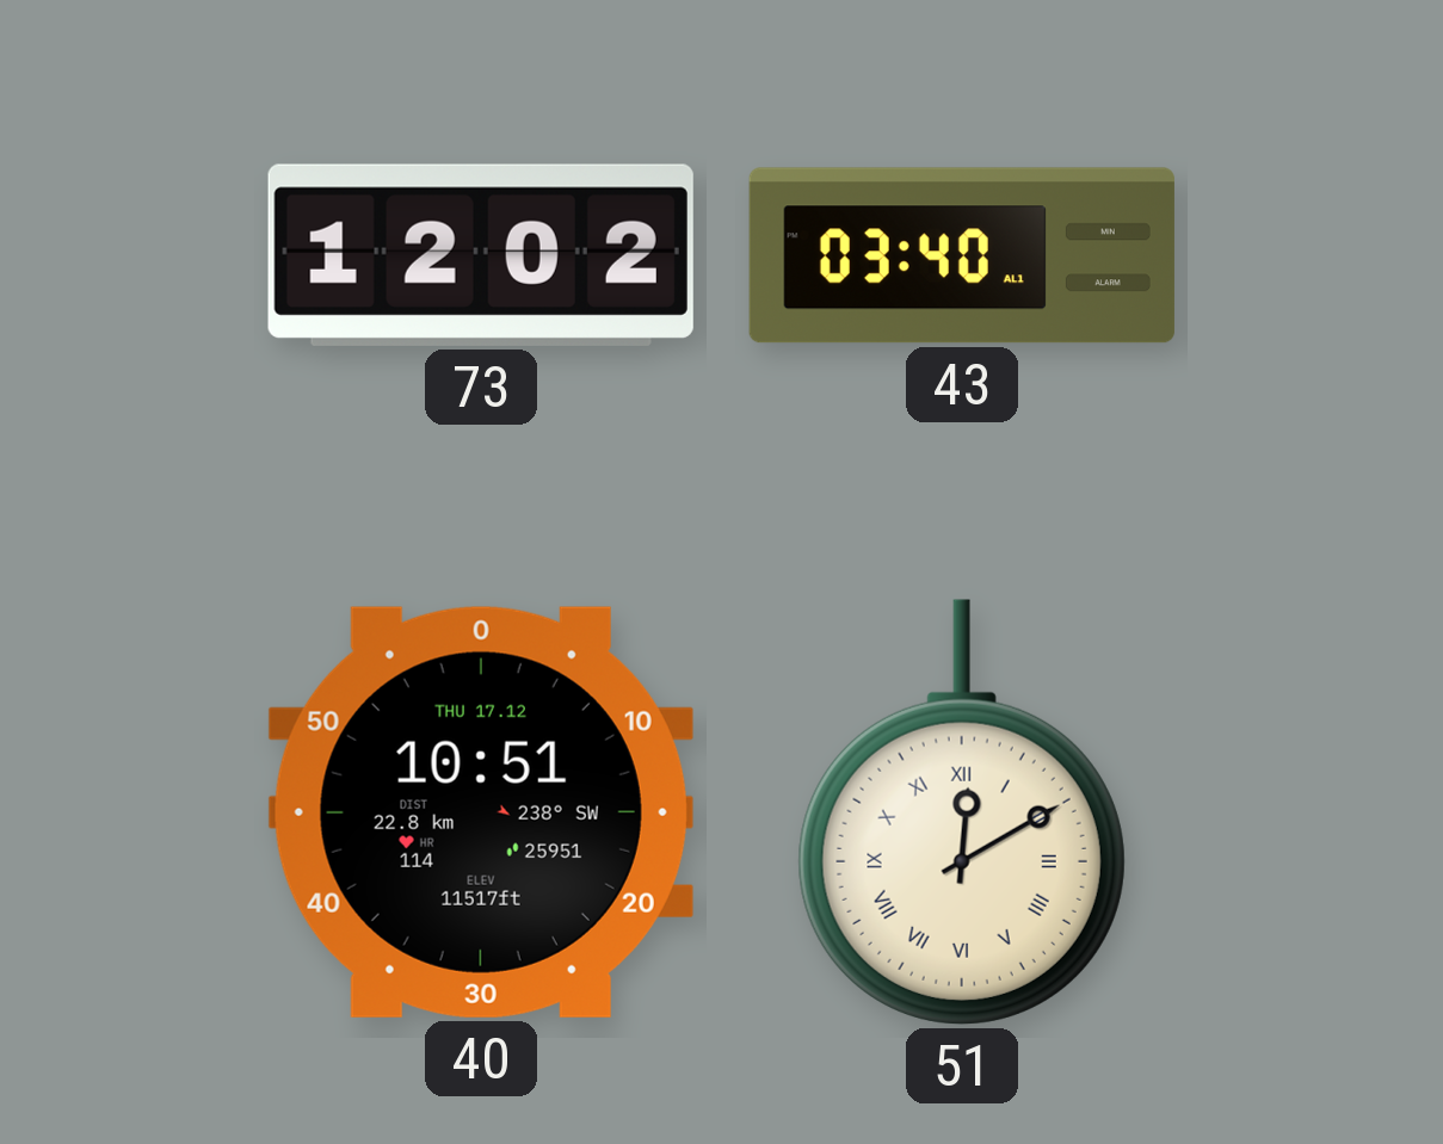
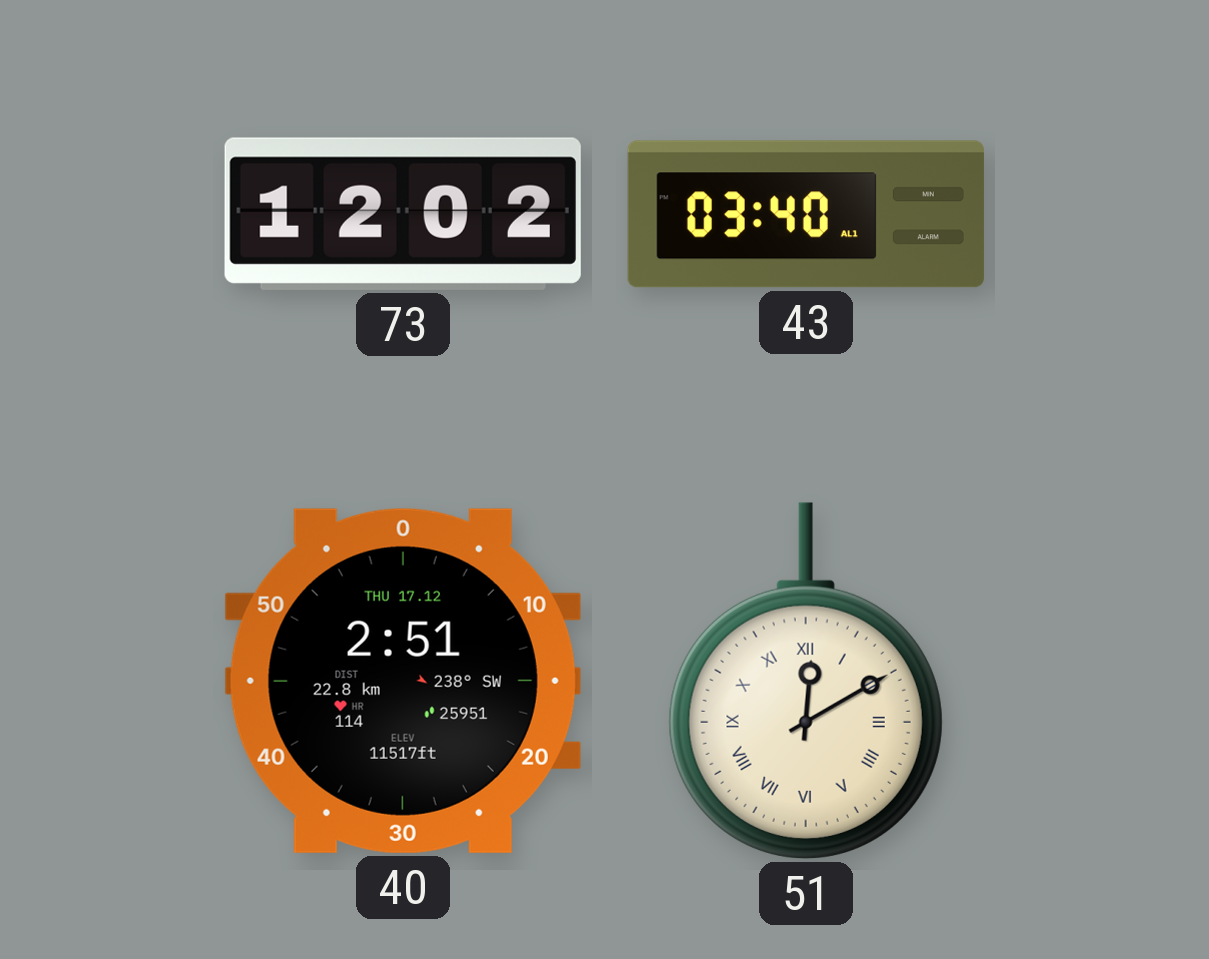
40: 10:51 -> 2:51 (403, 681)
